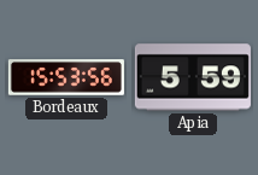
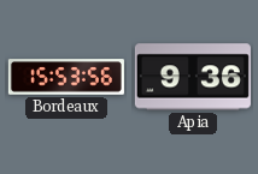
Apia: 5:59 -> 9:36 (193, 77)
